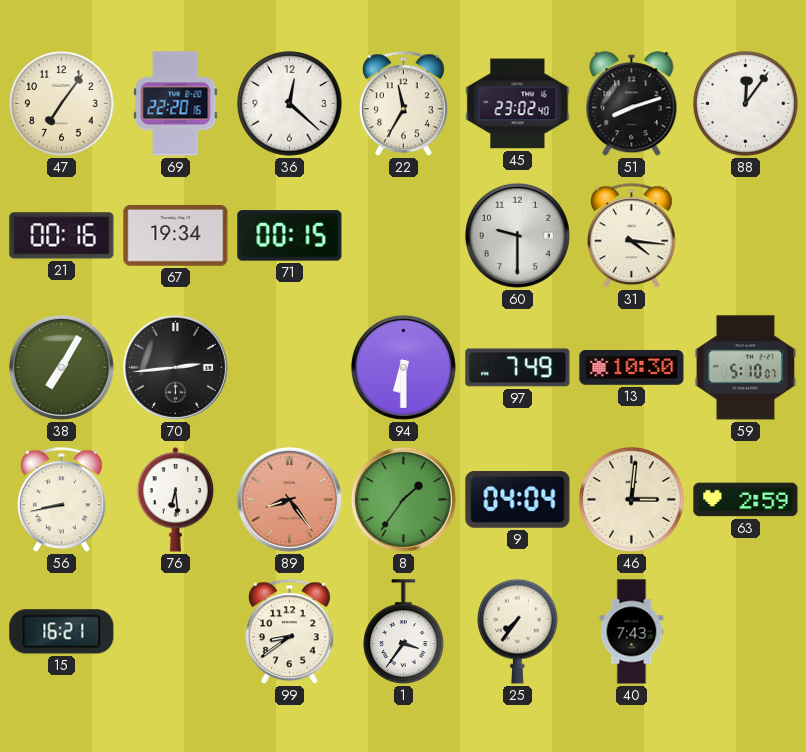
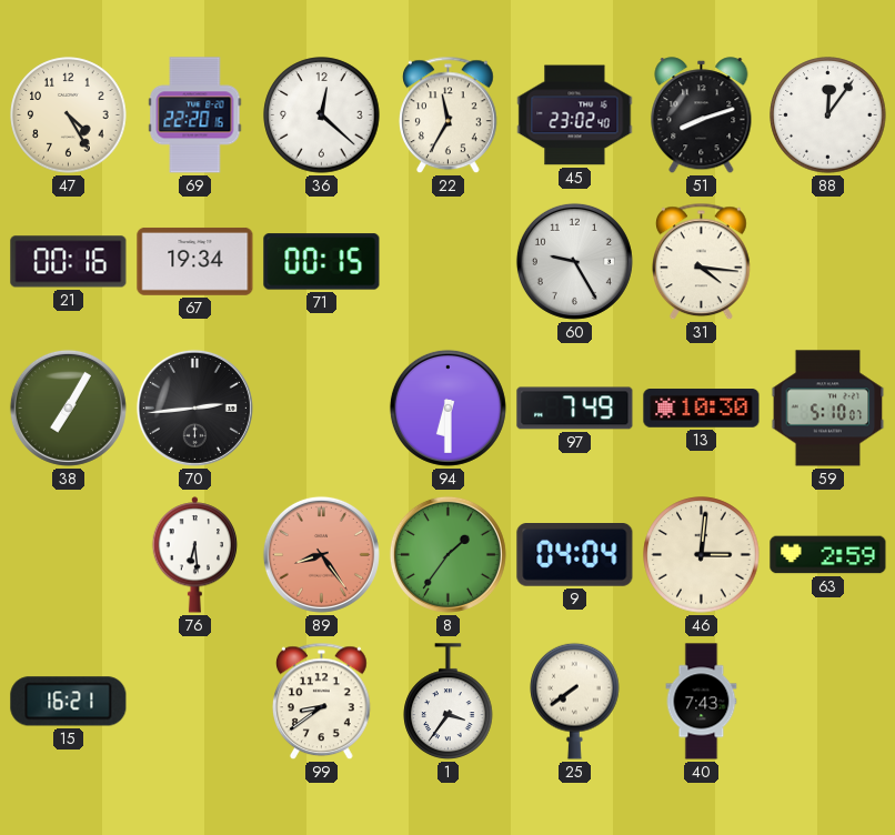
47: 7:06 -> 4:25 (69, 115)
60: 9:30 -> 9:25 (574, 261)
56: 8:43 -> none (62, 500)
25: 7:36 -> 7:39 (575, 701)
